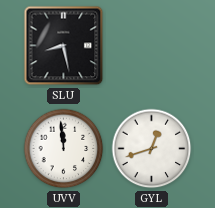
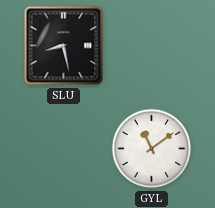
UVV: 11:59 -> none (64, 149)
GYL: 12:42 -> 11:09 (152, 149)
